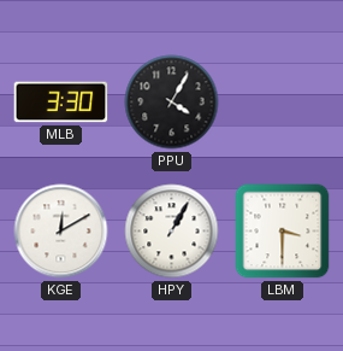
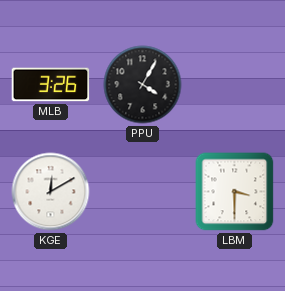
MLB: 3:30 -> 3:26 (51, 85)
HPY: 1:05 -> none (172, 232)
